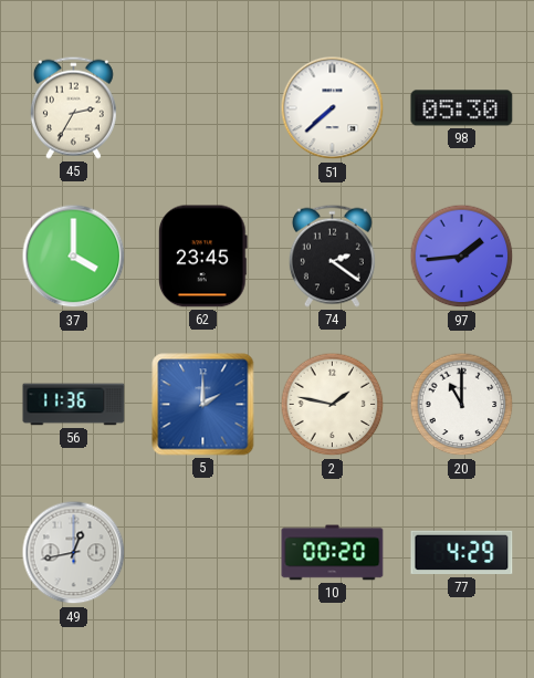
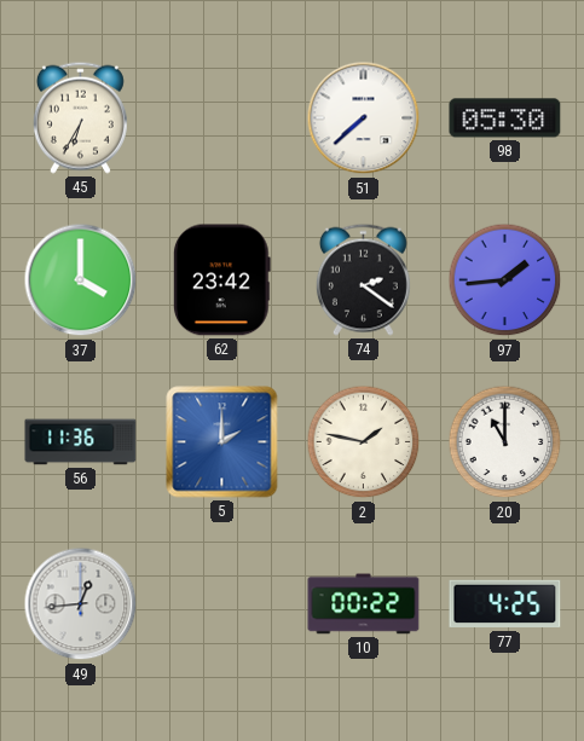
45: 2:35 -> 6:35 (80, 117)
62: 23:45 -> 23:42 (221, 280)
49: 12:43 -> 12:44 (81, 604)
10: 00:20 -> 00:22 (364, 604)
77: 4:29 -> 4:25 (505, 604)
